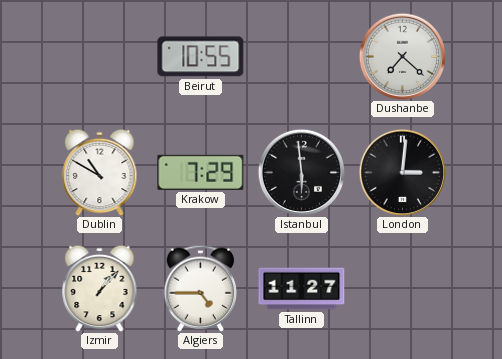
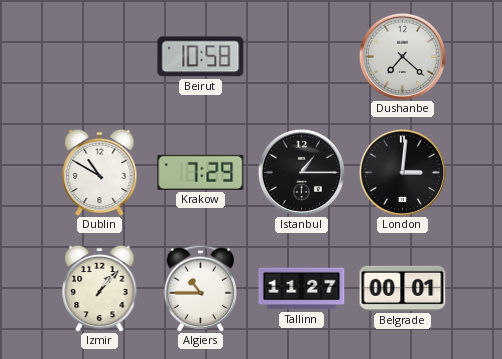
Beirut: 10:55 -> 10:58 (201, 57)
Istanbul: 5:59 -> 1:15 (301, 172)
Algiers: 4:45 -> 10:45 (201, 288)
Belgrade: none -> 00:01 (403, 288)
